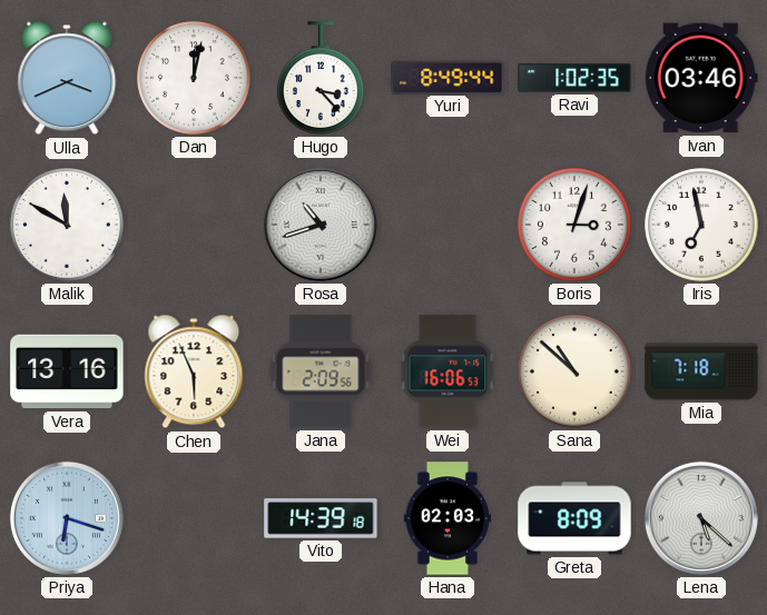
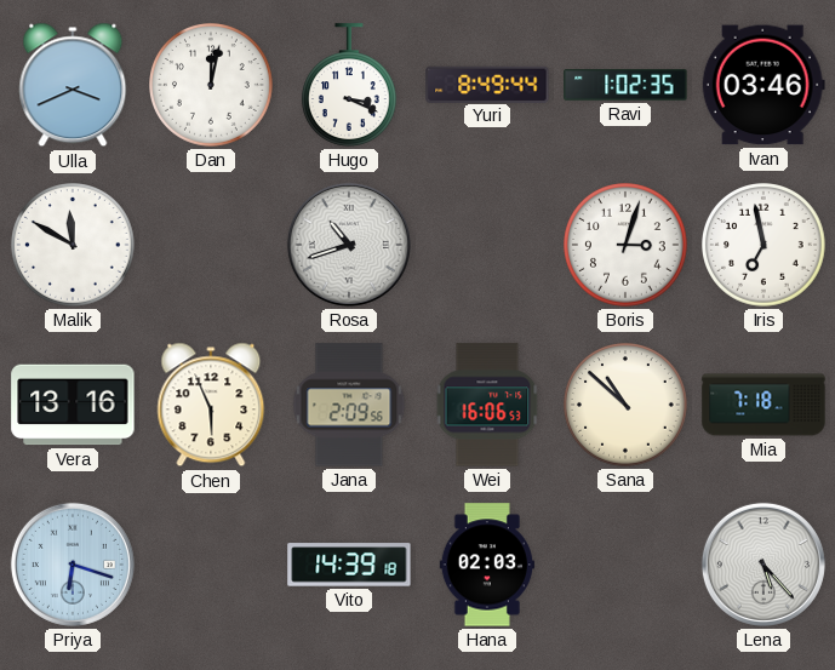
Hugo: 3:23 -> 3:19 (349, 85)
Greta: 8:09 -> none (574, 518)
Lena: 5:22 -> 5:23 (763, 565)
